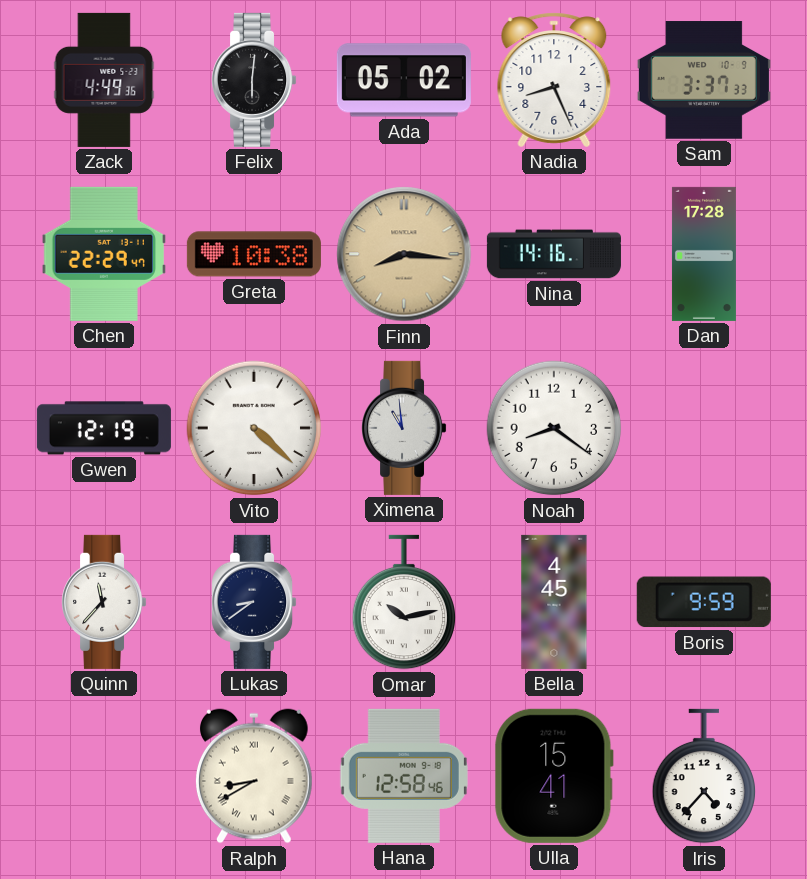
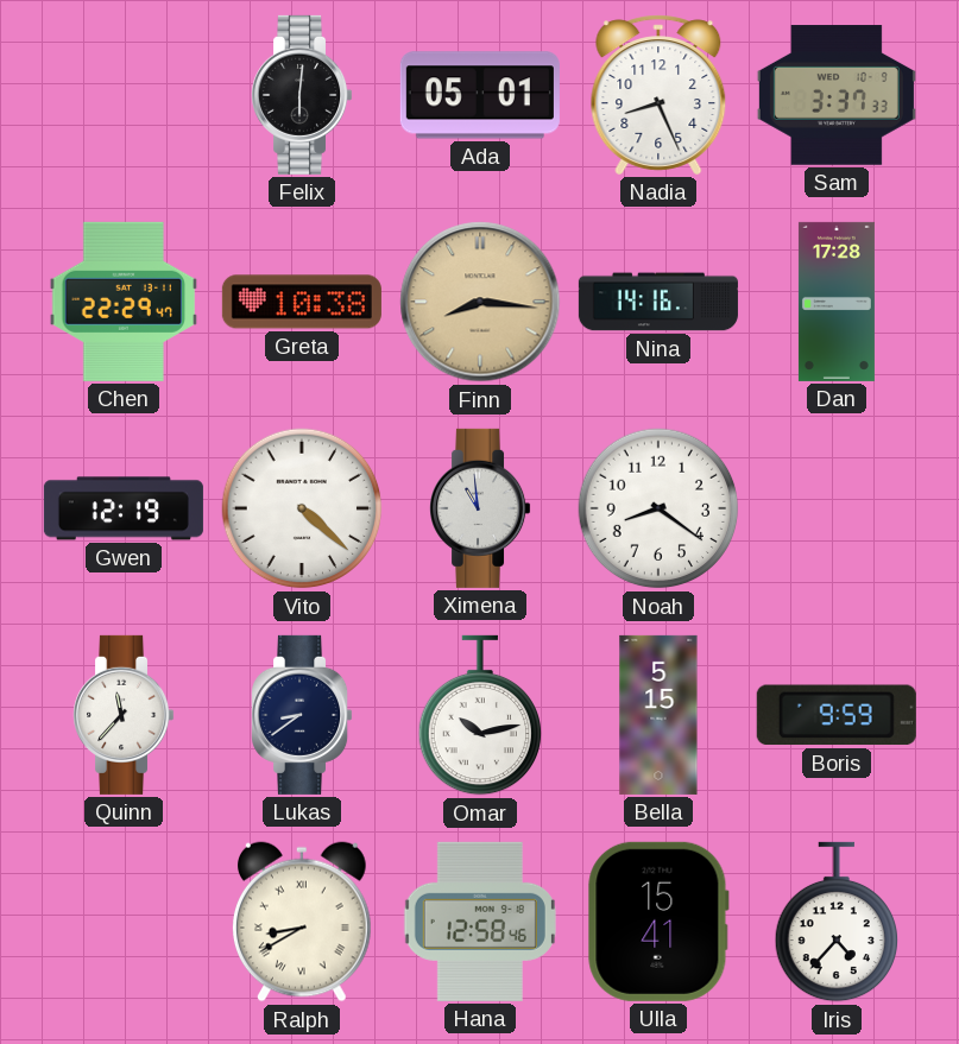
Zack: 4:49 -> none (104, 80)
Ada: 05:02 -> 05:01 (480, 95)
Bella: 4:45 -> 5:15 (658, 715)
